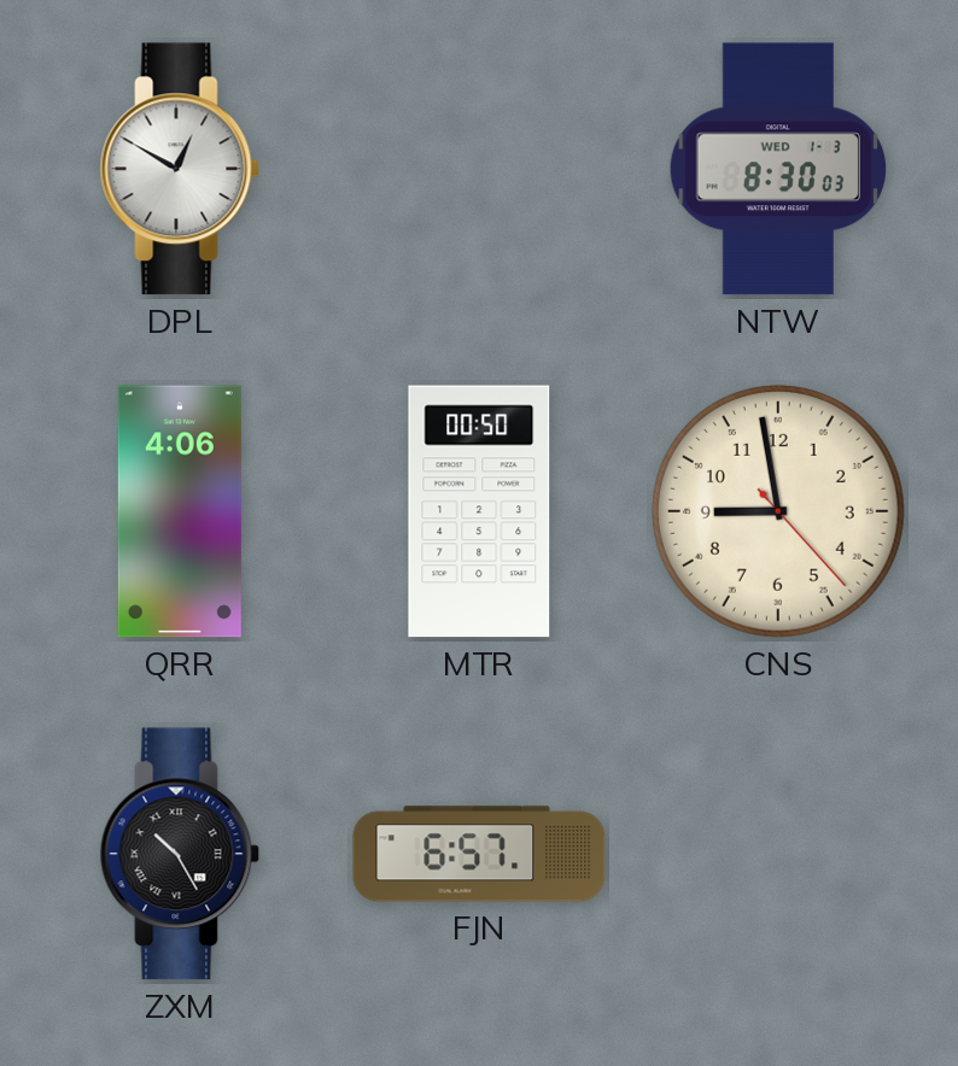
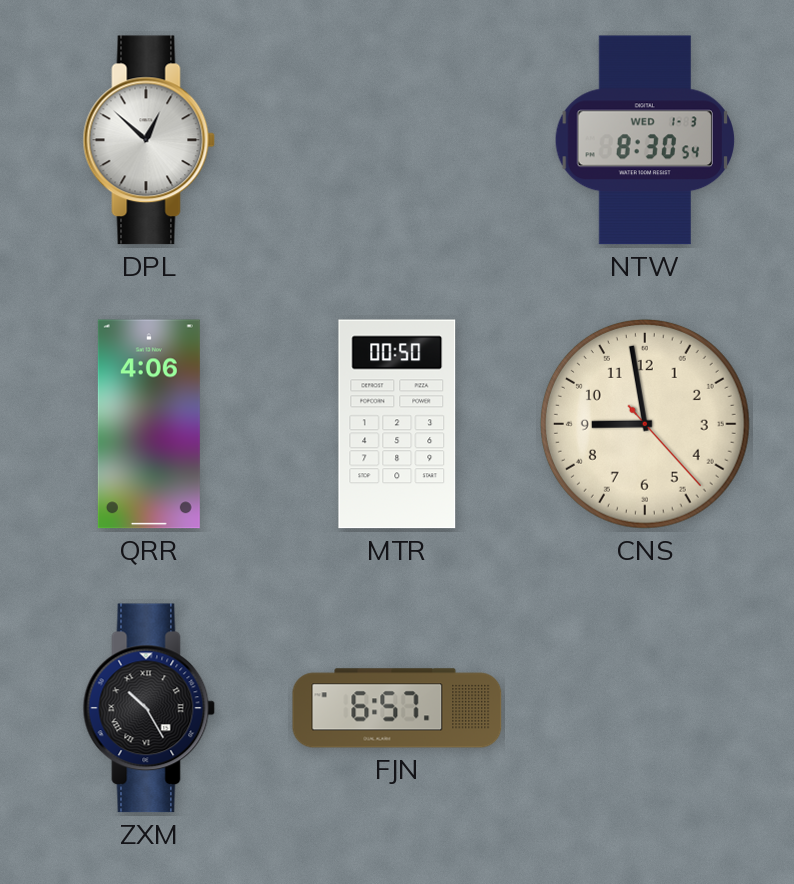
DPL: 12:50 -> 12:52 (149, 140)
NTW: 8:30:03 -> 8:30:54 (644, 140)
